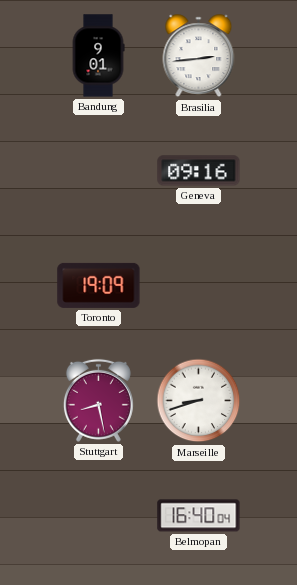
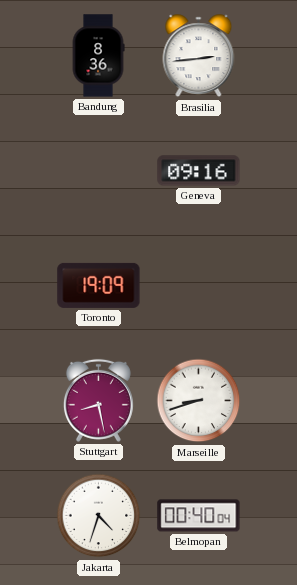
Bandung: 9:01 -> 8:36 (98, 56)
Jakarta: none -> 4:33 (99, 516)
Belmopan: 16:40 -> 00:40 (199, 516)
